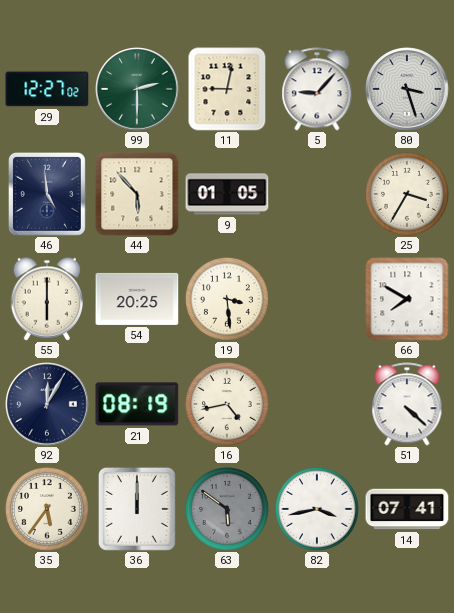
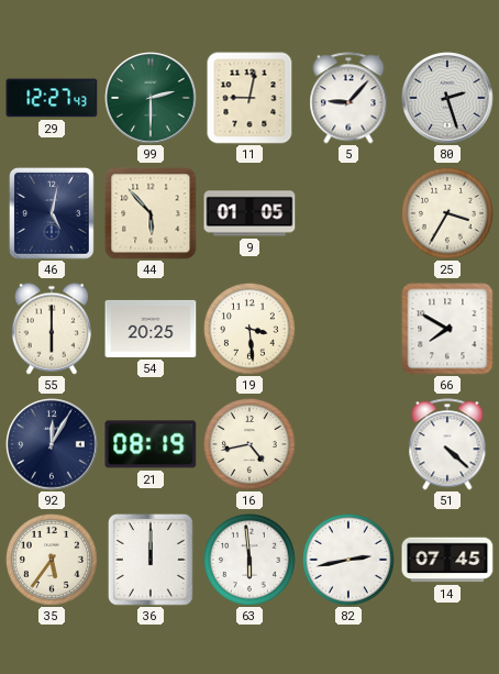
29: 12:27:02 -> 12:27:43 (52, 98)
80: 3:27 -> 2:27 (447, 98)
46: 4:59 -> 5:02 (52, 213)
63: 5:51 -> 5:59 (249, 560)
63 dial: grey -> white (249, 560)
82: 3:43 -> 2:43 (348, 560)
14: 07:41 -> 07:45 (447, 560)
